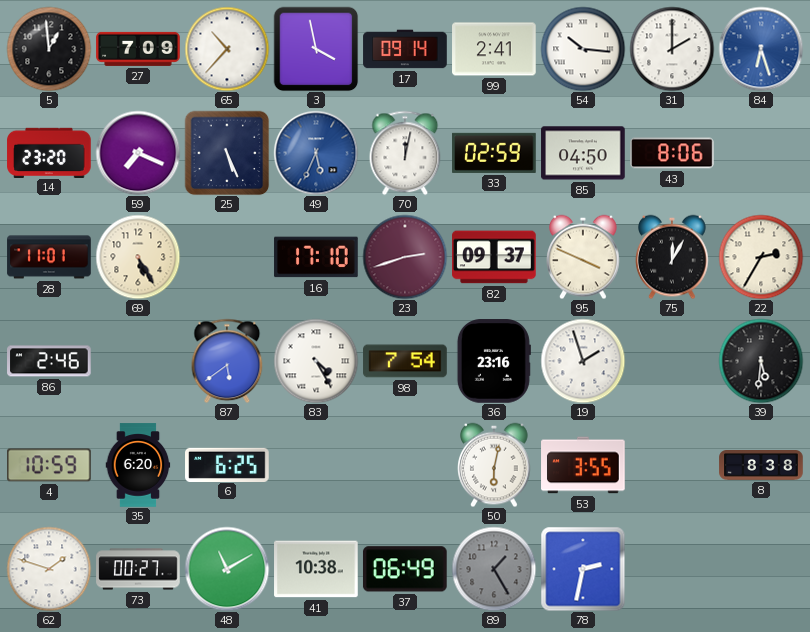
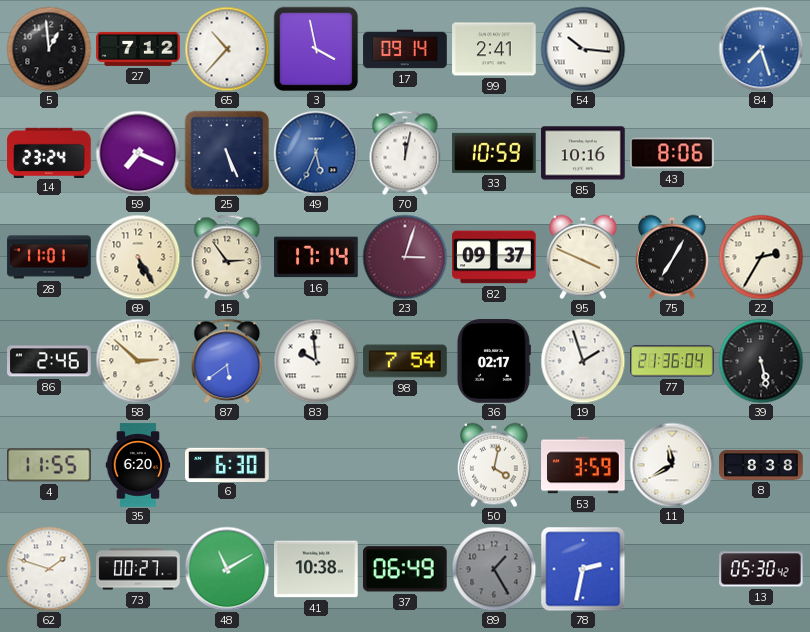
27: 7:09 -> 7:12 (138, 49)
31: 2:00 -> none (672, 49)
84: 6:27 -> 7:27 (761, 49)
14: 23:20 -> 23:24 (49, 152)
33: 02:59 -> 10:59 (494, 153)
85: 04:50 -> 10:16 (583, 153)
15: none -> 2:54 (227, 257)
16: 17:10 -> 17:14 (316, 257)
23: 2:42 -> 3:03 (405, 257)
75: 12:05 -> 7:05 (672, 257)
58: none -> 2:52 (138, 361)
83: 4:25 -> 9:59 (316, 361)
36: 23:16 -> 02:17 (494, 361)
77: none -> 21:36 (672, 361)
39: 5:31 -> 5:28 (761, 361)
4: 10:59 -> 11:55 (49, 465)
6: 6:25 -> 6:30 (227, 464)
50: 6:02 -> 4:02 (494, 465)
53: 3:55 -> 3:59 (583, 465)
11: none -> 11:40 (672, 465)
13: none -> 05:30 (761, 569)
